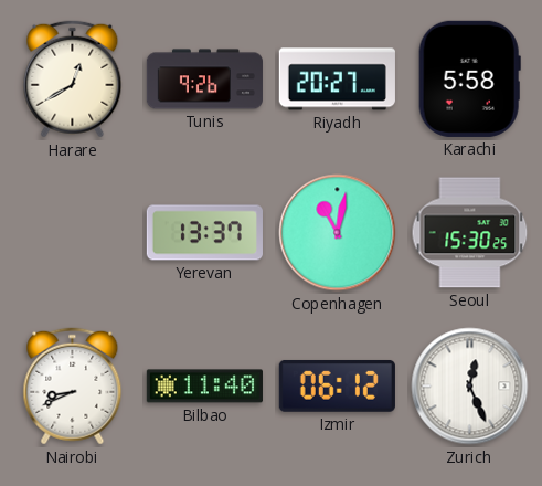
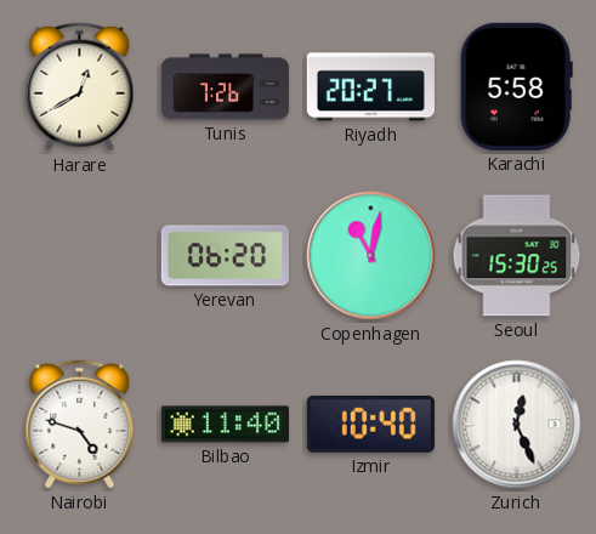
Tunis: 9:26 -> 7:26 (225, 87)
Yerevan: 13:37 -> 06:20 (225, 256)
Nairobi: 8:41 -> 4:48 (80, 425)
Izmir: 06:12 -> 10:40 (370, 424)
